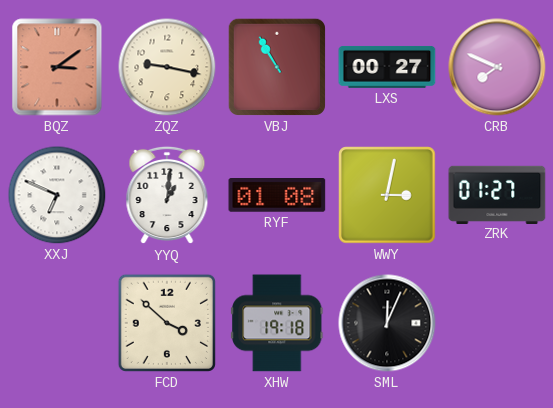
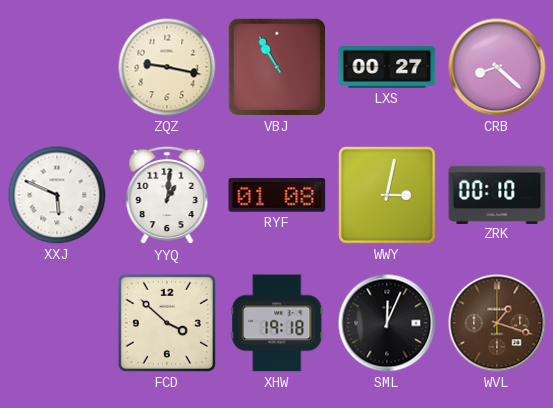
BQZ: 3:09 -> none (57, 67)
CRB: 7:49 -> 8:22 (497, 67)
XXJ: 6:49 -> 5:49 (57, 195)
ZRK: 01:27 -> 00:10 (497, 194)
WVL: none -> 1:18 (497, 323)
